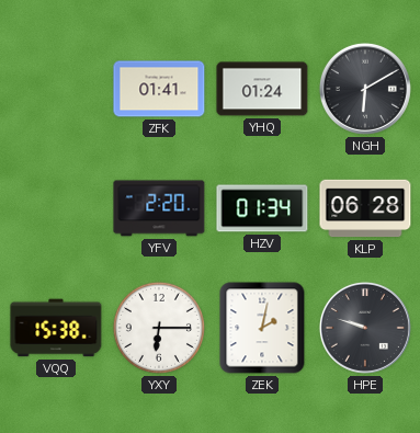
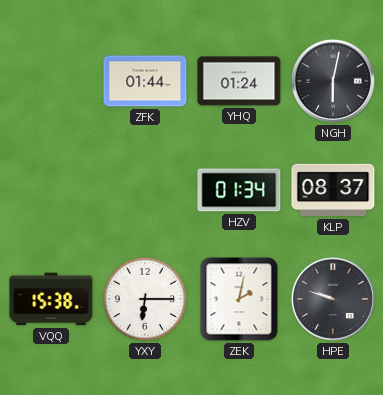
ZFK: 01:41 -> 01:44 (145, 81)
NGH: 6:10 -> 6:02 (333, 81)
YFV: 2:20 -> none (159, 208)
KLP: 06:28 -> 08:37 (333, 190)
